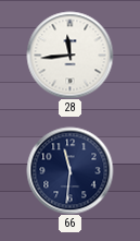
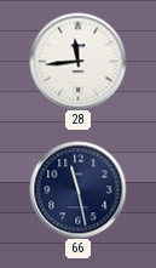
66: 11:31 -> 11:28 (77, 189)
